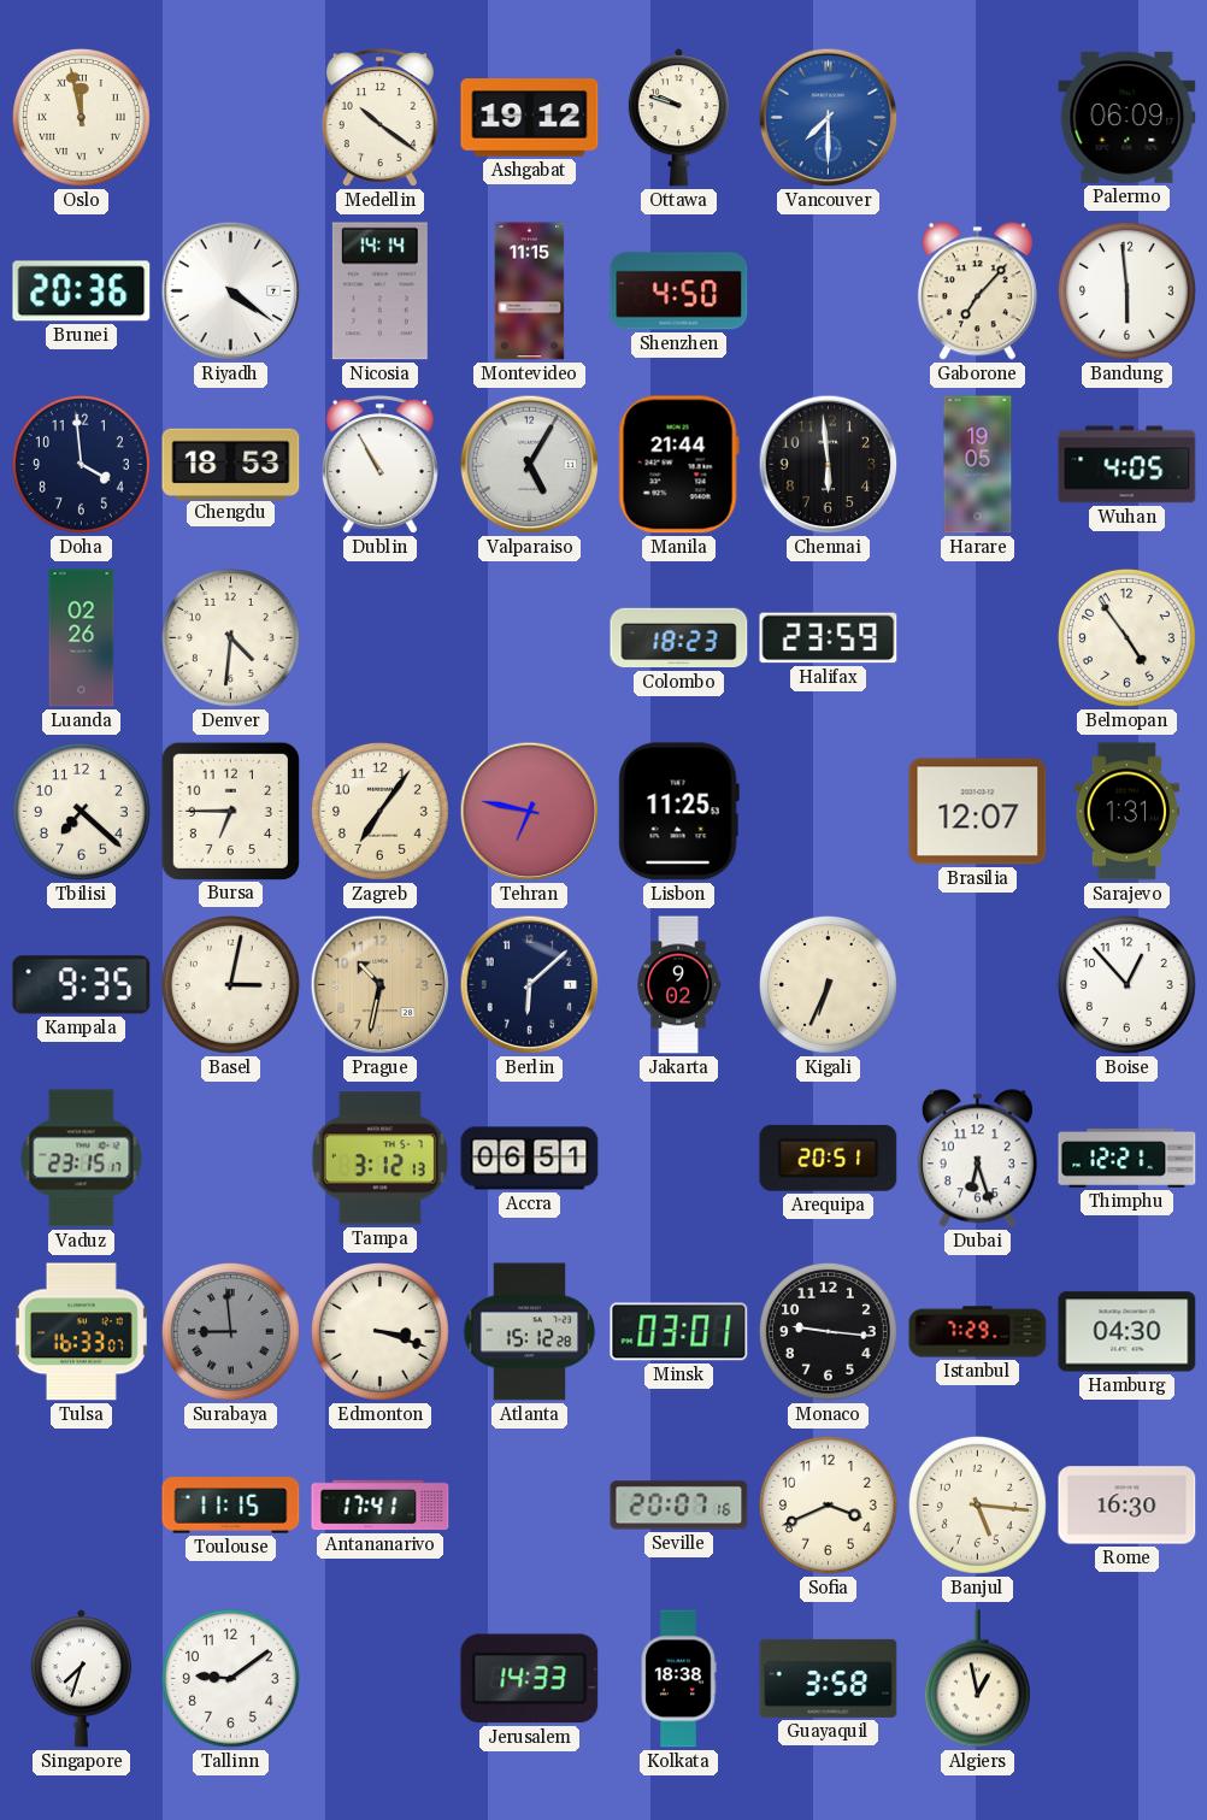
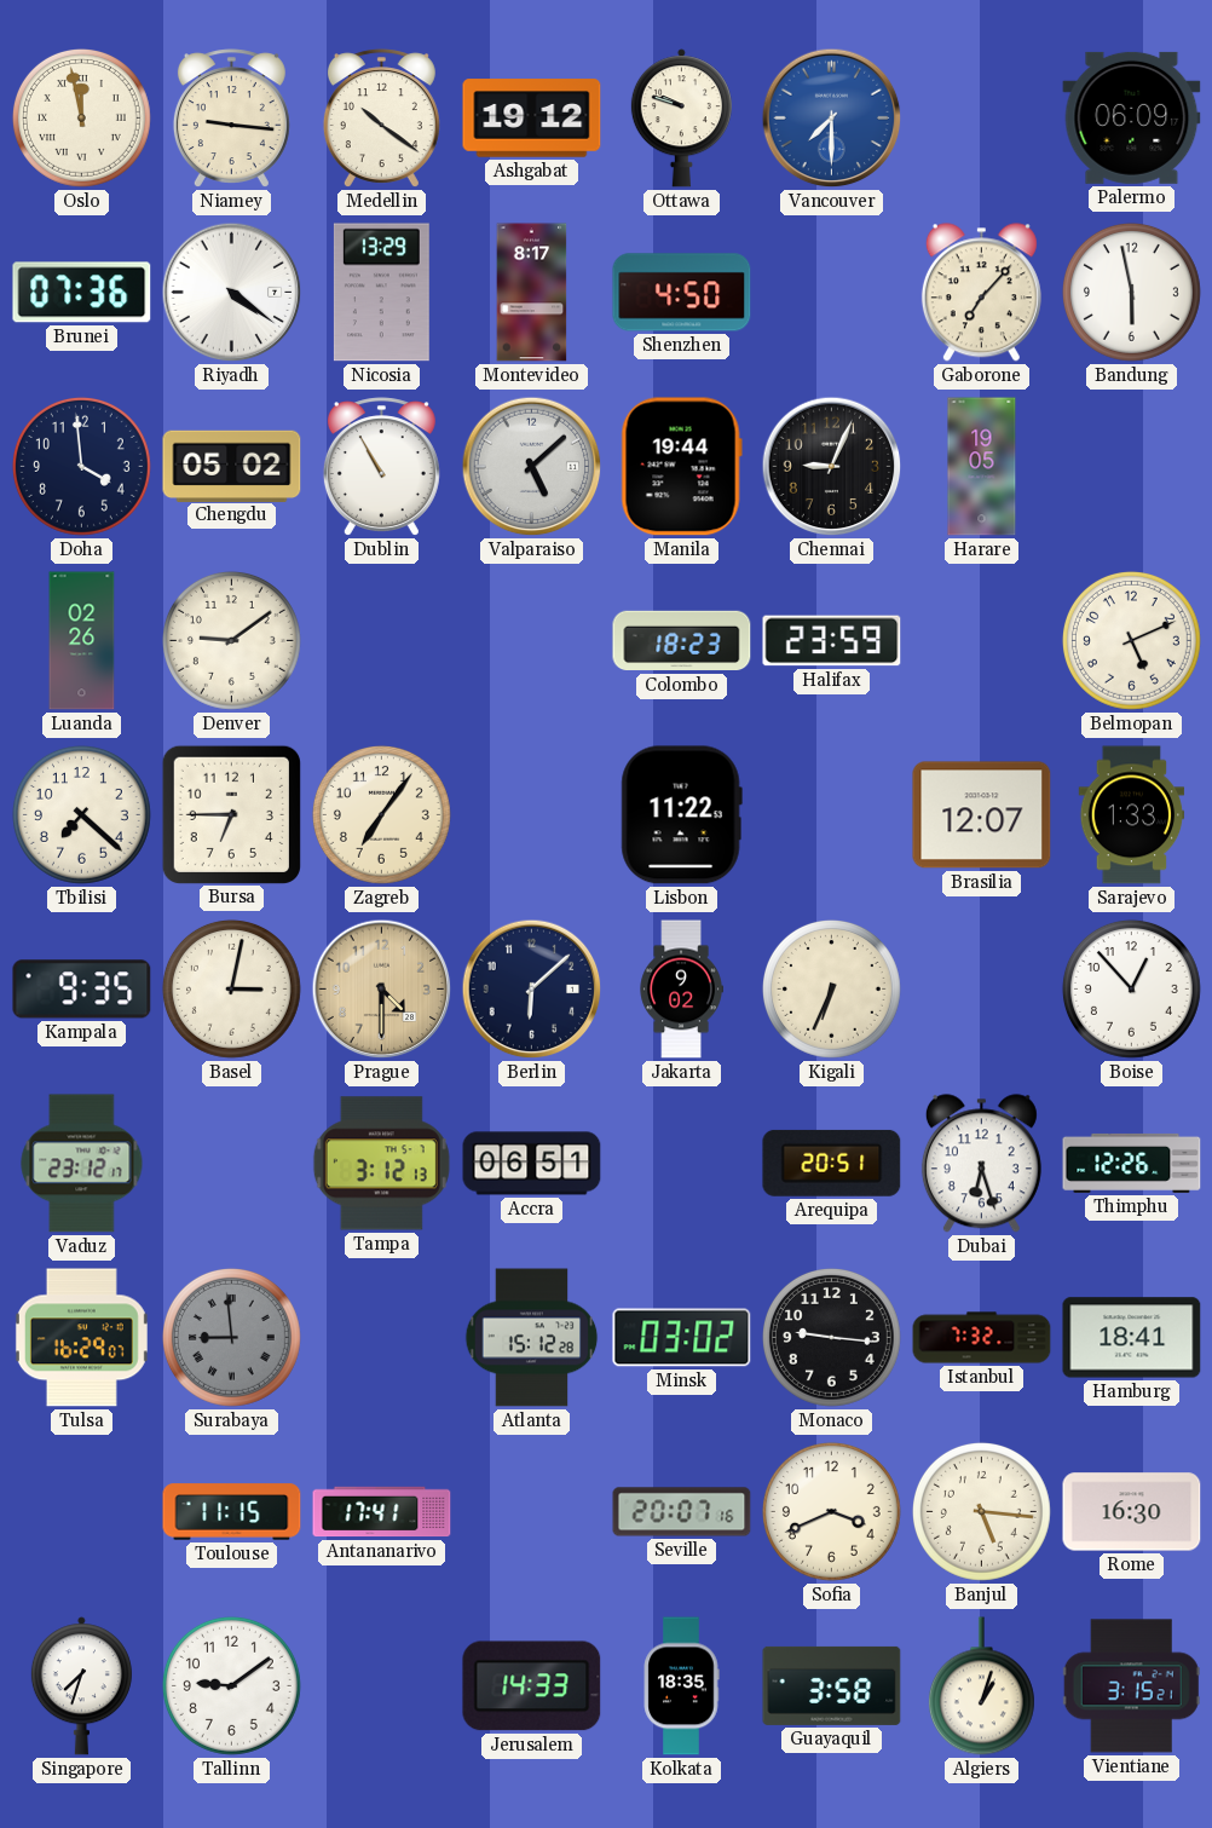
Niamey: none -> 9:16 (231, 119)
Brunei: 20:36 -> 07:36 (82, 293)
Nicosia: 14:14 -> 13:29 (381, 293)
Montevideo: 11:15 -> 8:17 (532, 293)
Bandung: 5:59 -> 5:58 (1131, 292)
Chengdu: 18:53 -> 05:02 (232, 466)
Valparaiso: 5:05 -> 5:08 (532, 467)
Manila: 21:44 -> 19:44 (681, 467)
Chennai: 5:59 -> 9:04 (832, 467)
Wuhan: 4:05 -> none (1127, 465)
Denver: 4:31 -> 9:09 (231, 640)
Belmopan: 4:54 -> 5:11 (1131, 640)
Tehran: 6:47 -> none (530, 812)
Lisbon: 11:25 -> 11:22 (681, 815)
Sarajevo: 1:31 -> 1:33 (1132, 815)
Prague: 10:32 -> 4:30 (382, 990)
Vaduz: 23:15 -> 23:12 (82, 1164)
Thimphu: 12:21 -> 12:26 (1132, 1163)
Tulsa: 16:33 -> 16:29 (81, 1338)
Edmonton: 3:18 -> none (379, 1331)
Minsk: 03:01 -> 03:02 (682, 1338)
Istanbul: 7:29 -> 7:32 (982, 1338)
Hamburg: 04:30 -> 18:41 (1132, 1338)
Kolkata: 18:38 -> 18:35 (681, 1686)
Algiers: 12:58 -> 1:03 (981, 1686)
Vientiane: none -> 3:15 (1131, 1686)
